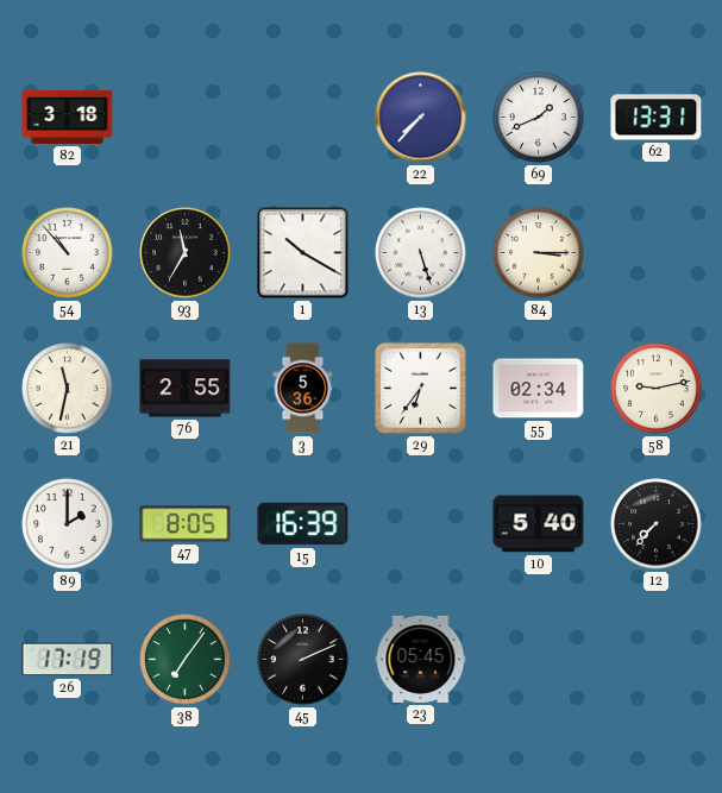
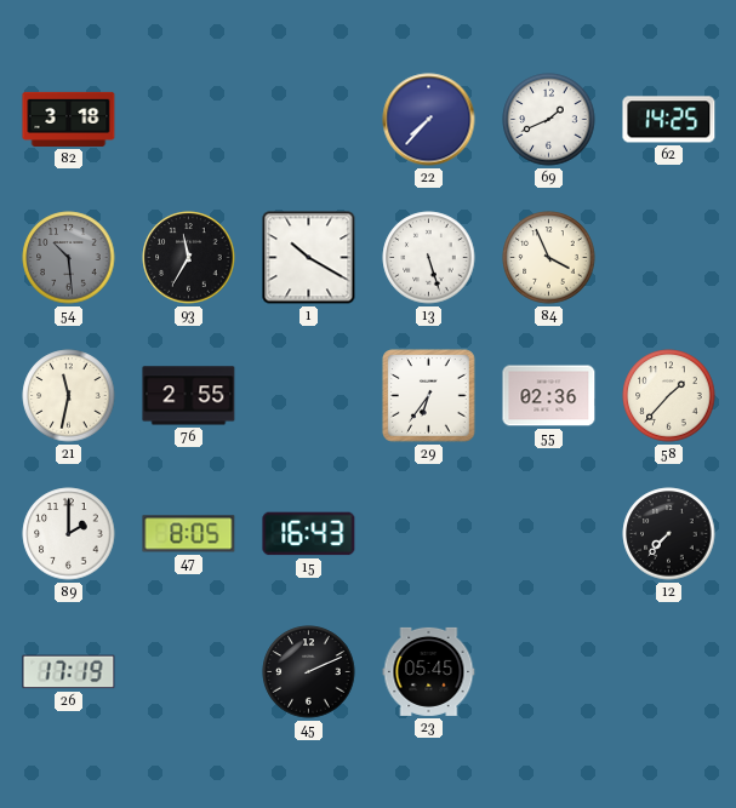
62: 13:31 -> 14:25 (669, 120)
54: 10:53 -> 10:29 (69, 258)
54 dial: white -> grey (69, 258)
84: 3:15 -> 3:56 (549, 258)
3: 5:36 -> none (303, 389)
55: 02:34 -> 02:36 (549, 396)
58: 9:13 -> 1:37 (669, 396)
15: 16:39 -> 16:43 (309, 534)
10: 5:40 -> none (539, 524)
38: 7:06 -> none (186, 660)
